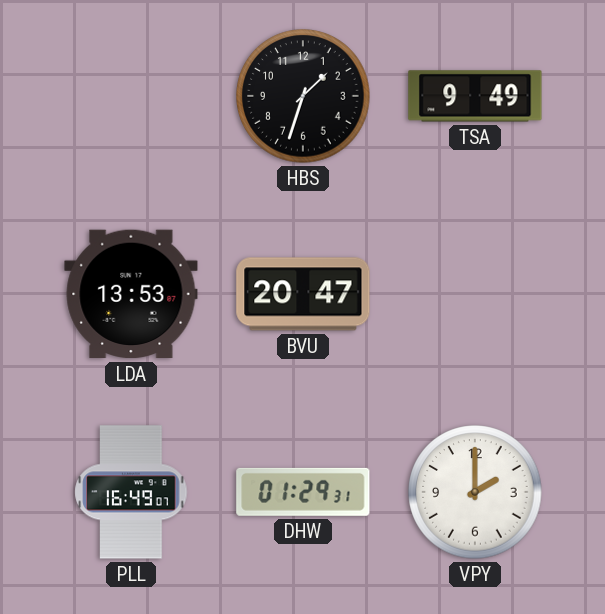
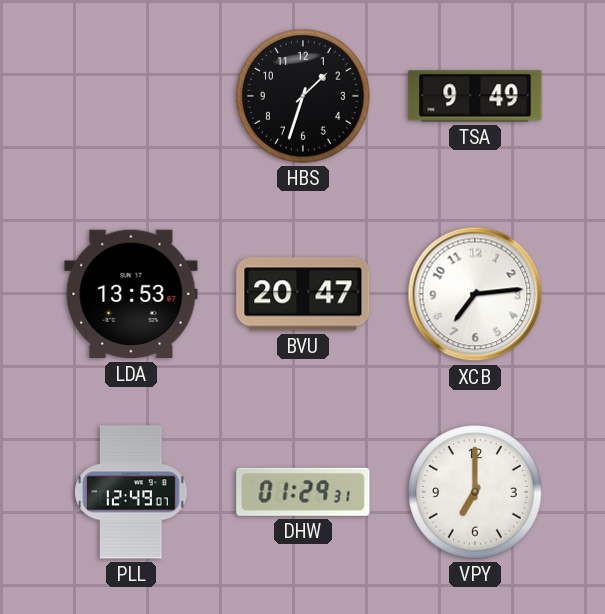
XCB: none -> 7:14 (475, 294)
PLL: 16:49 -> 12:49 (131, 492)
VPY: 2:00 -> 7:00 (475, 492)
